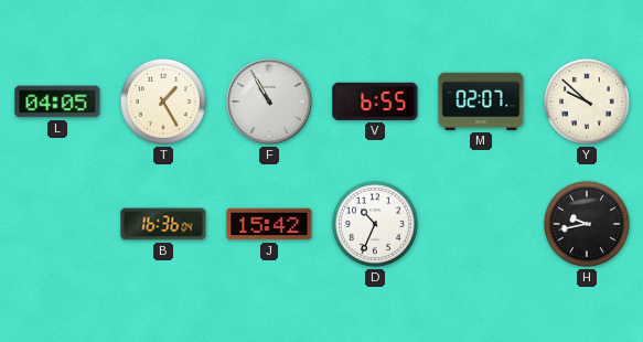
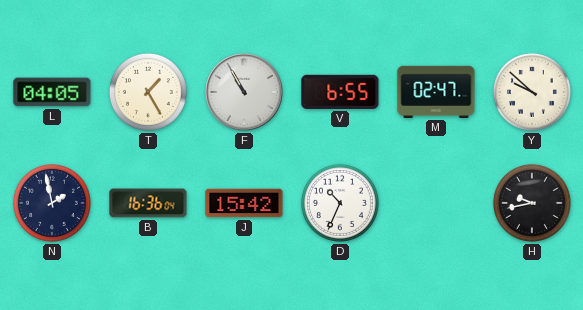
M: 02:07 -> 02:47 (436, 92)
N: none -> 1:58 (52, 203)
